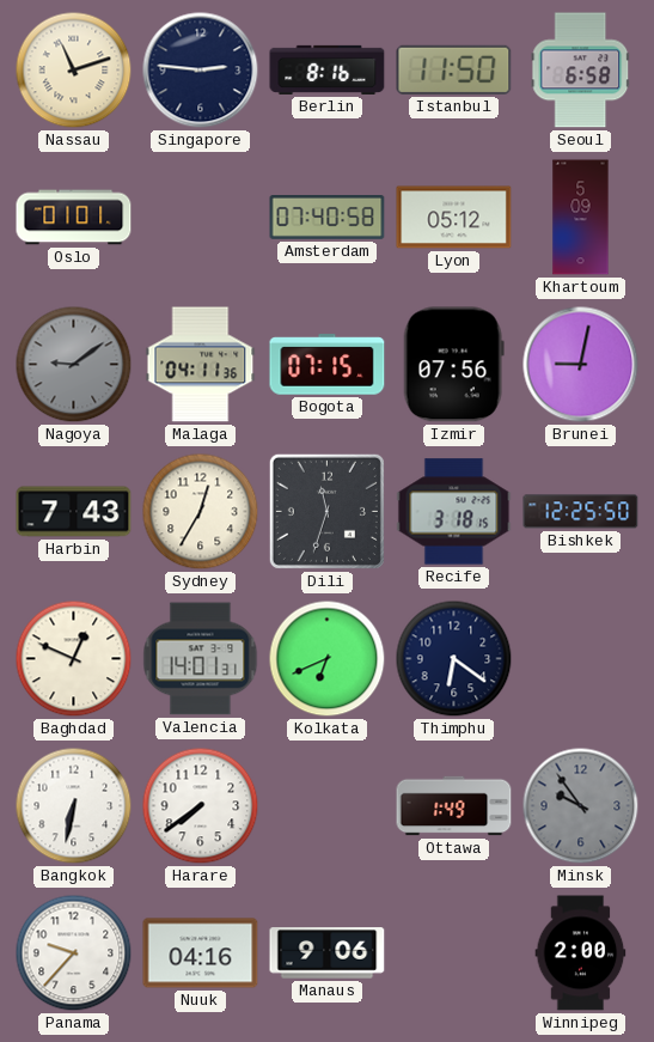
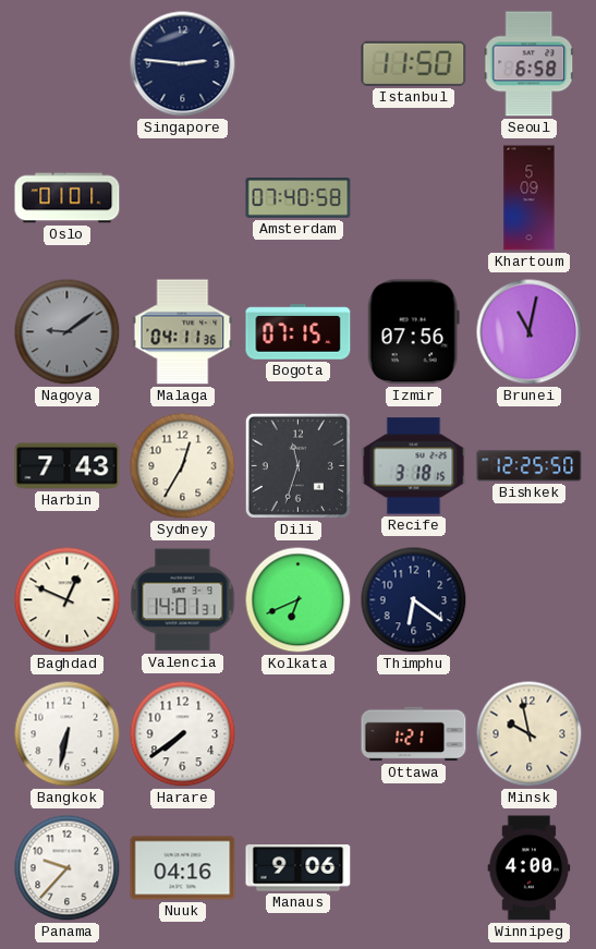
Nassau: 11:12 -> none (74, 71)
Berlin: 8:16 -> none (328, 69)
Lyon: 05:12 -> none (454, 218)
Brunei: 9:02 -> 11:02 (530, 332)
Ottawa: 1:49 -> 1:21 (414, 734)
Minsk: 9:54 -> 9:58 (530, 734)
Minsk dial: grey -> cream (530, 734)
Winnipeg: 2:00 -> 4:00 (530, 868)
